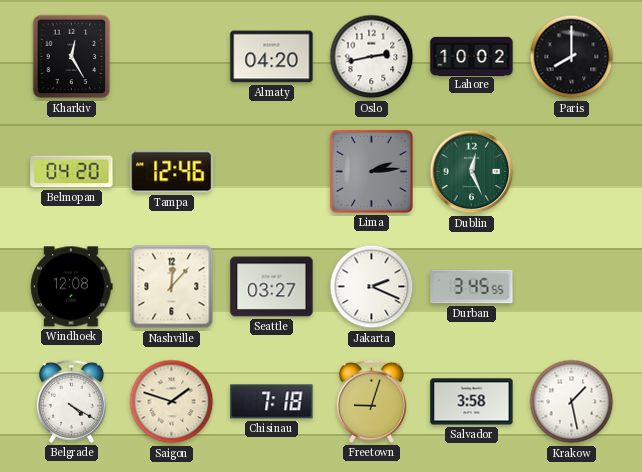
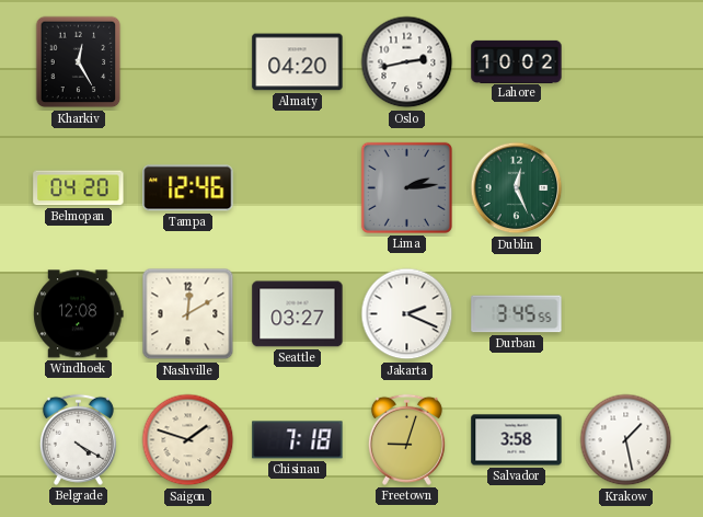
Paris: 8:00 -> none (572, 57)
Nashville: 12:07 -> 12:10 (188, 314)
